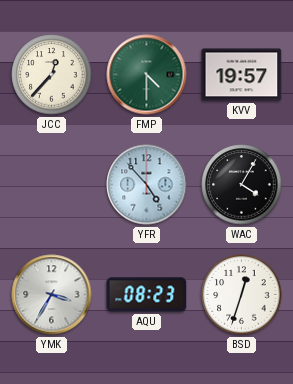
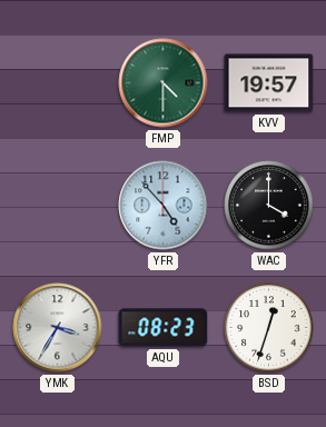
JCC: 12:37 -> none (52, 75)
WAC: 4:05 -> 4:00 (269, 206)
